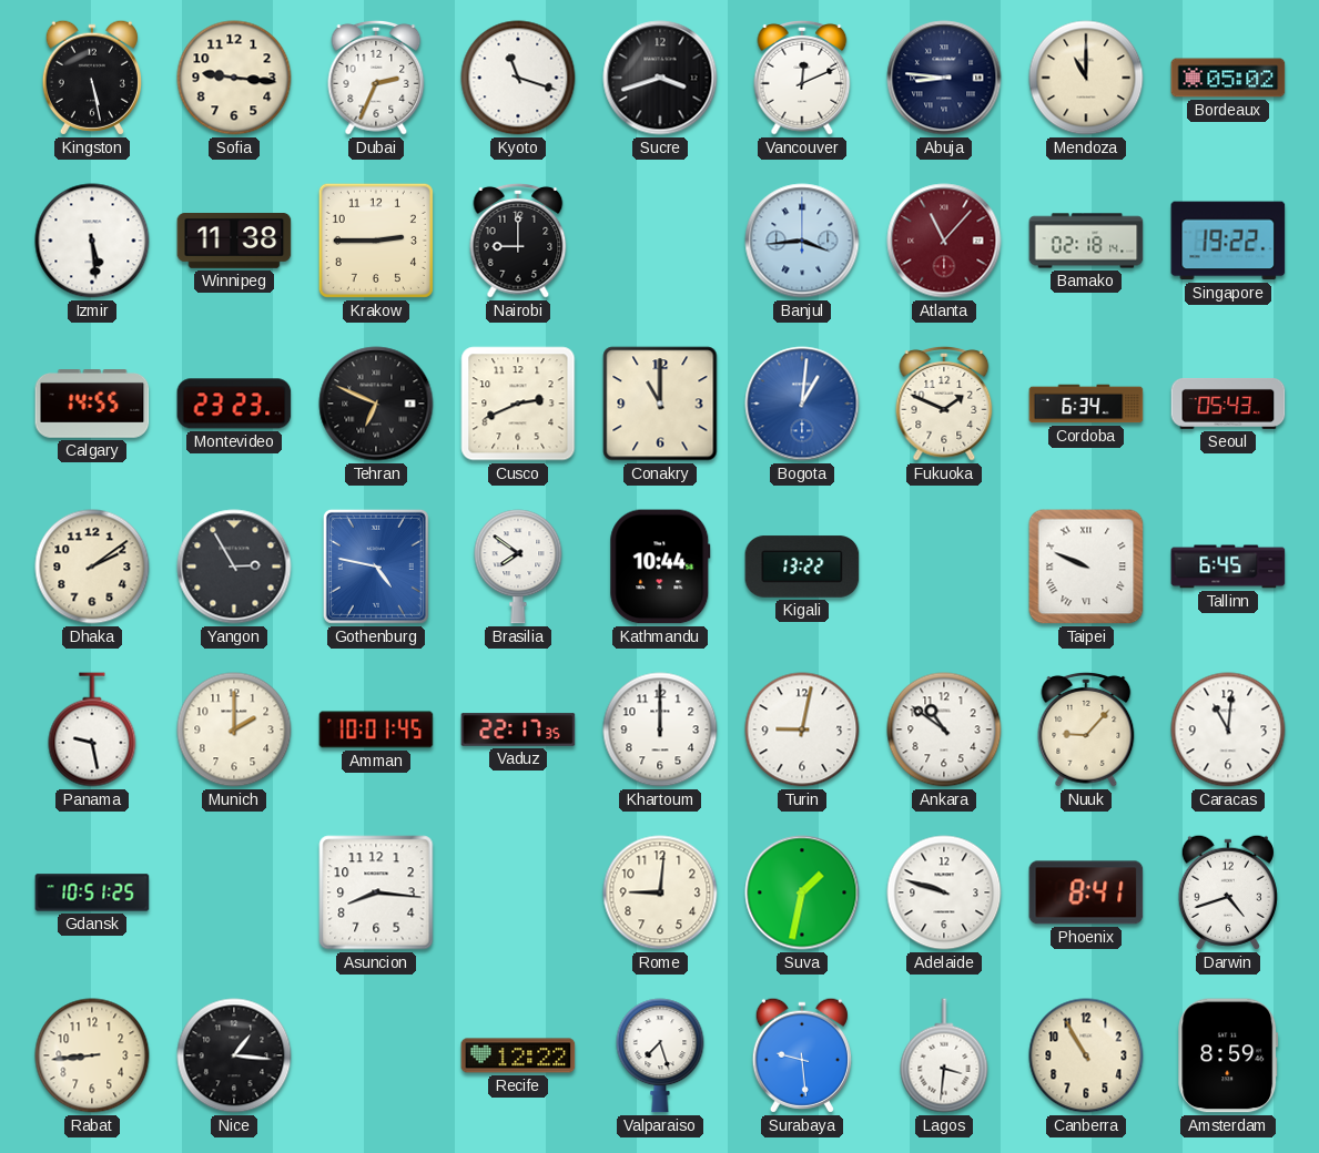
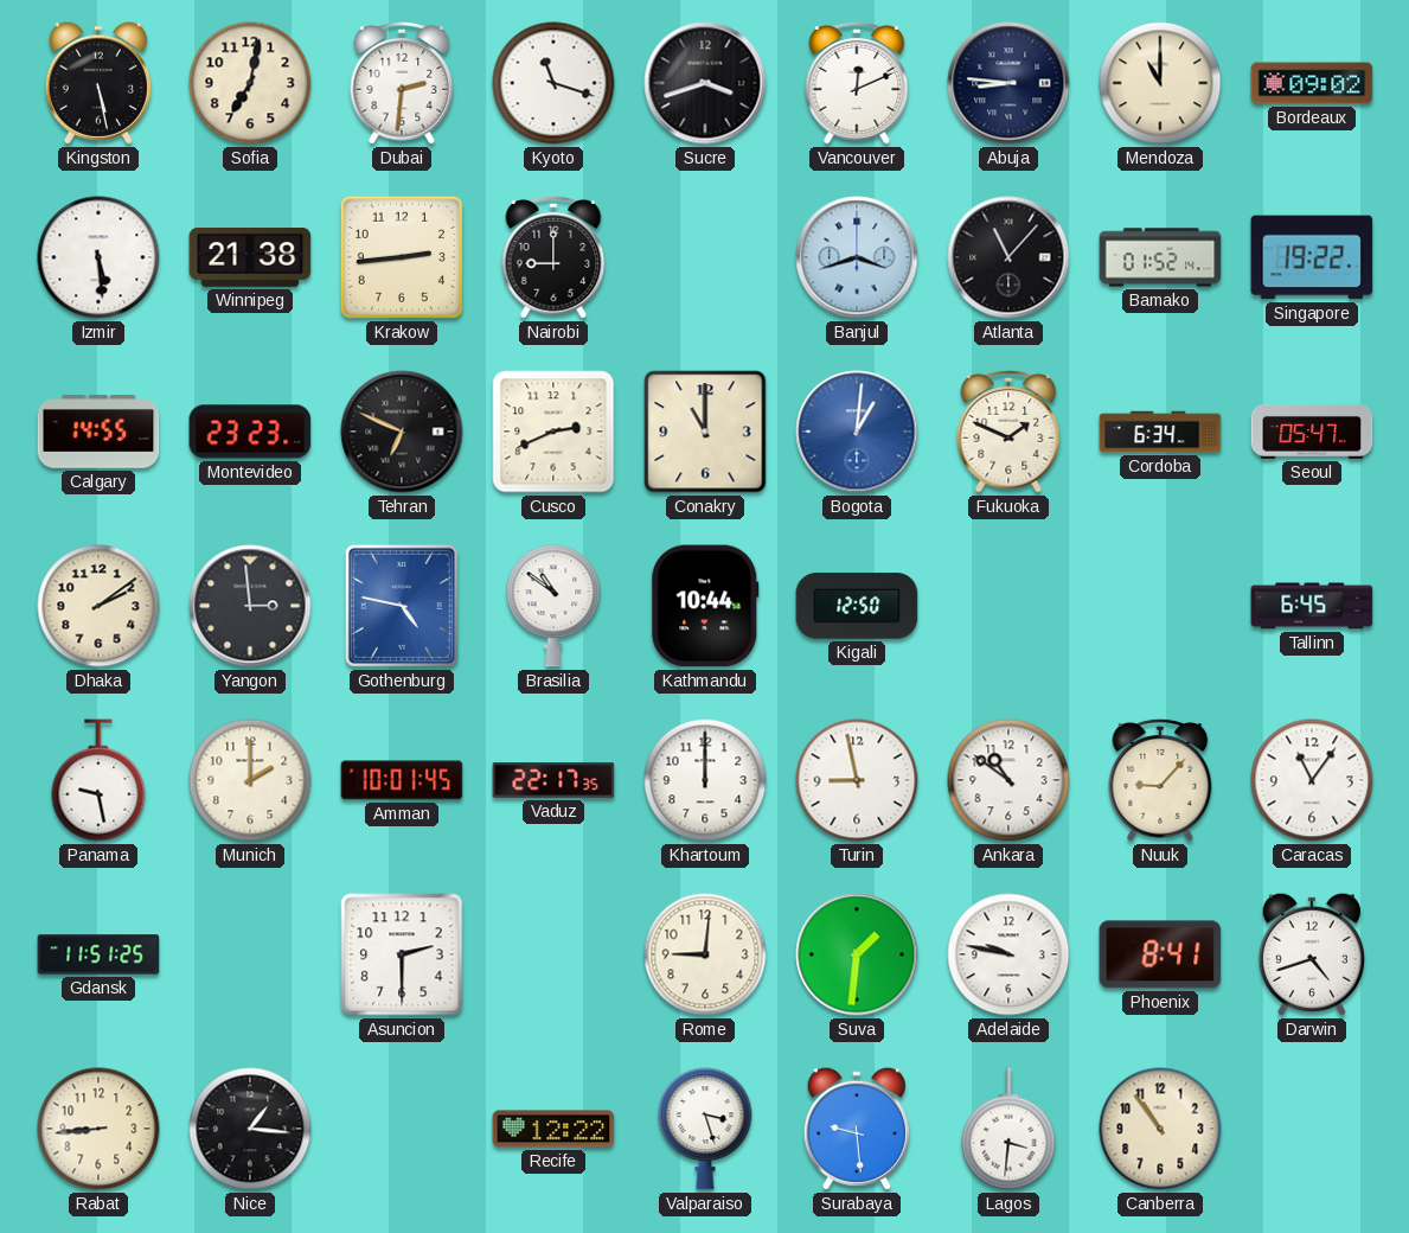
Sofia: 9:16 -> 7:02 (250, 83)
Dubai: 2:34 -> 2:31 (402, 83)
Bordeaux: 05:02 -> 09:02 (1312, 83)
Winnipeg: 11:38 -> 21:38 (250, 258)
Krakow: 2:45 -> 2:44 (402, 257)
Banjul: 3:44 -> 3:42 (857, 257)
Atlanta dial: burgundy -> black (1008, 257)
Bamako: 02:18 -> 01:52 (1160, 257)
Seoul: 05:43 -> 05:47 (1312, 432)
Yangon: 2:55 -> 2:59 (250, 606)
Brasilia: 7:51 -> 10:51 (553, 606)
Kigali: 13:22 -> 12:50 (857, 606)
Taipei: 9:49 -> none (1086, 567)
Turin: 9:02 -> 8:58 (857, 780)
Caracas: 11:01 -> 11:06 (1312, 780)
Gdansk: 10:51 -> 11:51 (98, 954)
Asuncion: 8:16 -> 2:30 (402, 954)
Suva: 1:32 -> 1:31 (857, 954)
Adelaide: 9:48 -> 9:47 (1008, 954)
Valparaiso: 7:27 -> 3:27 (705, 1129)
Canberra: 10:55 -> 10:54 (1160, 1129)
Amsterdam: 8:59 -> none (1228, 1055)
